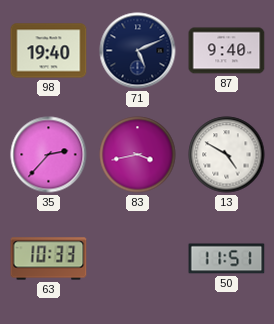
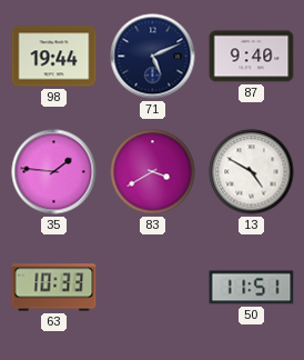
98: 19:40 -> 19:44 (54, 57)
35: 2:37 -> 1:46 (54, 172)
83: 3:43 -> 3:40 (153, 172)
